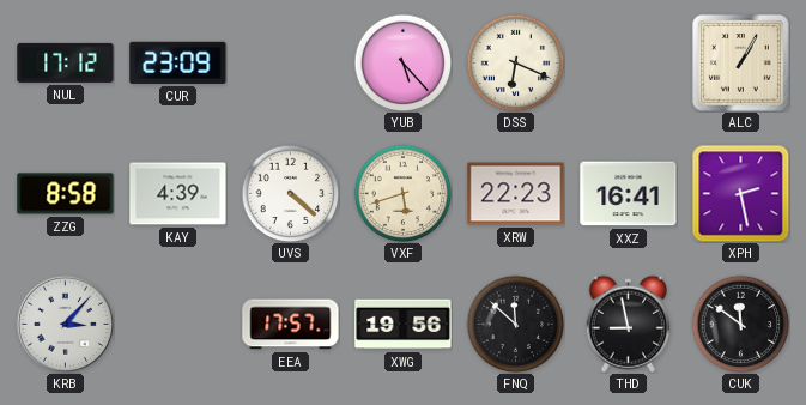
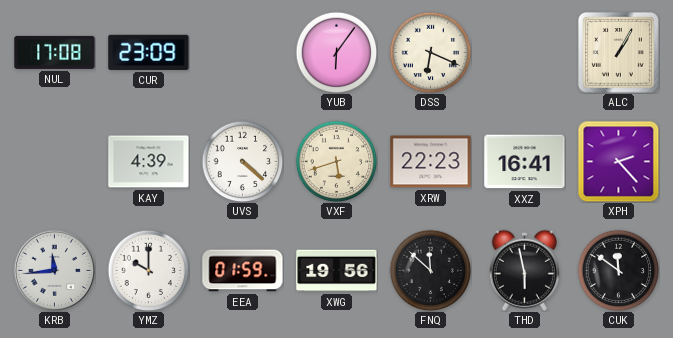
NUL: 17:12 -> 17:08 (55, 52)
YUB: 5:23 -> 6:06 (336, 52)
ZZG: 8:58 -> none (66, 194)
XPH: 2:28 -> 2:23 (618, 161)
KRB: 3:07 -> 11:44 (54, 270)
YMZ: none -> 10:00 (148, 270)
EEA: 17:57 -> 01:59 (243, 271)
THD: 8:58 -> 5:58 (524, 270)
